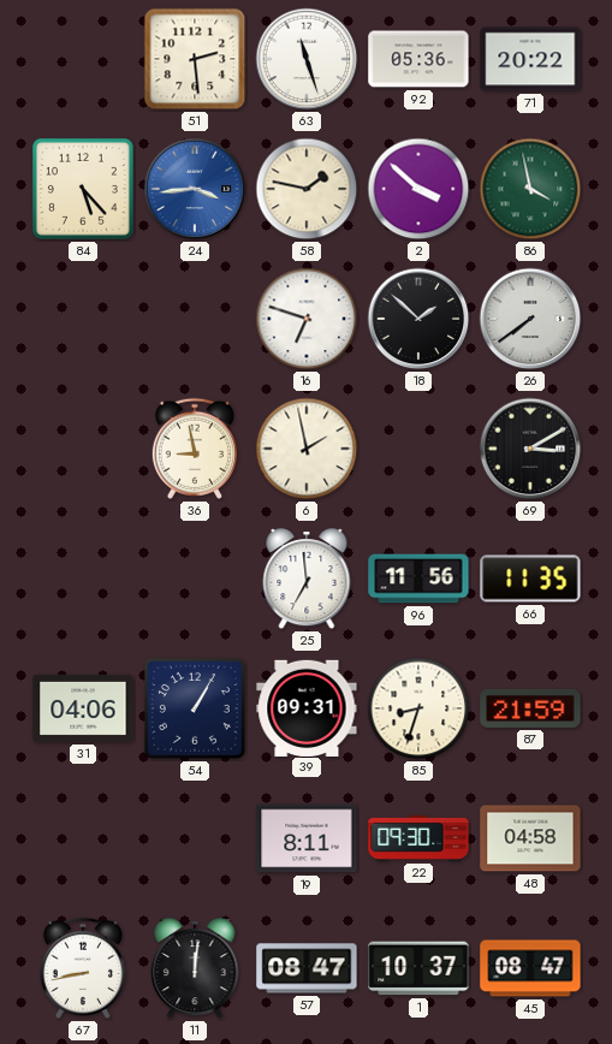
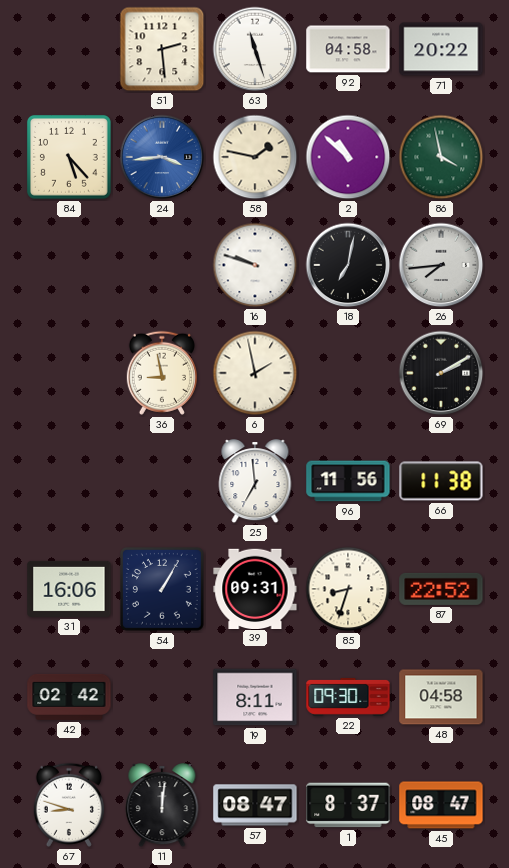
92: 05:36 -> 04:58 (348, 49)
2: 3:52 -> 10:52 (348, 157)
16: 6:48 -> 9:48 (255, 265)
18: 1:52 -> 7:02 (348, 265)
26: 7:39 -> 7:44 (441, 265)
69: 3:10 -> 2:10 (441, 373)
66: 11:35 -> 11:38 (441, 481)
31: 04:06 -> 16:06 (69, 589)
87: 21:59 -> 22:52 (441, 589)
42: none -> 02:42 (69, 697)
67: 8:43 -> 8:48 (69, 805)
1: 10:37 -> 8:37 (348, 805)
